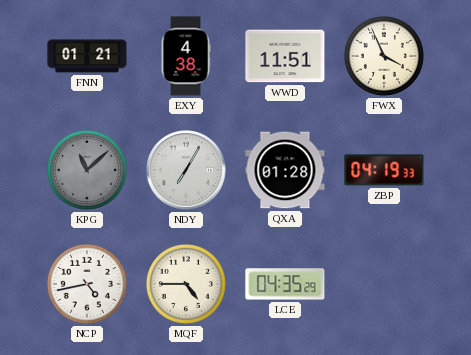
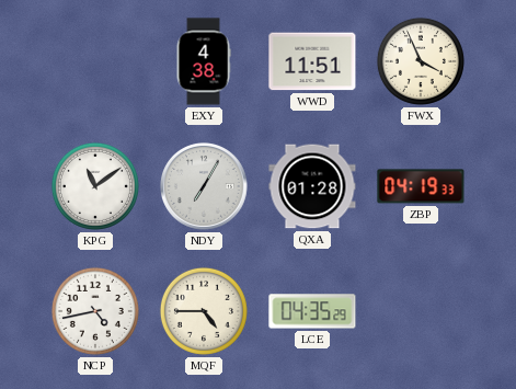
FNN: 01:21 -> none (87, 56)
KPG: 11:08 -> 11:09 (95, 186)
KPG dial: grey -> white (95, 186)
